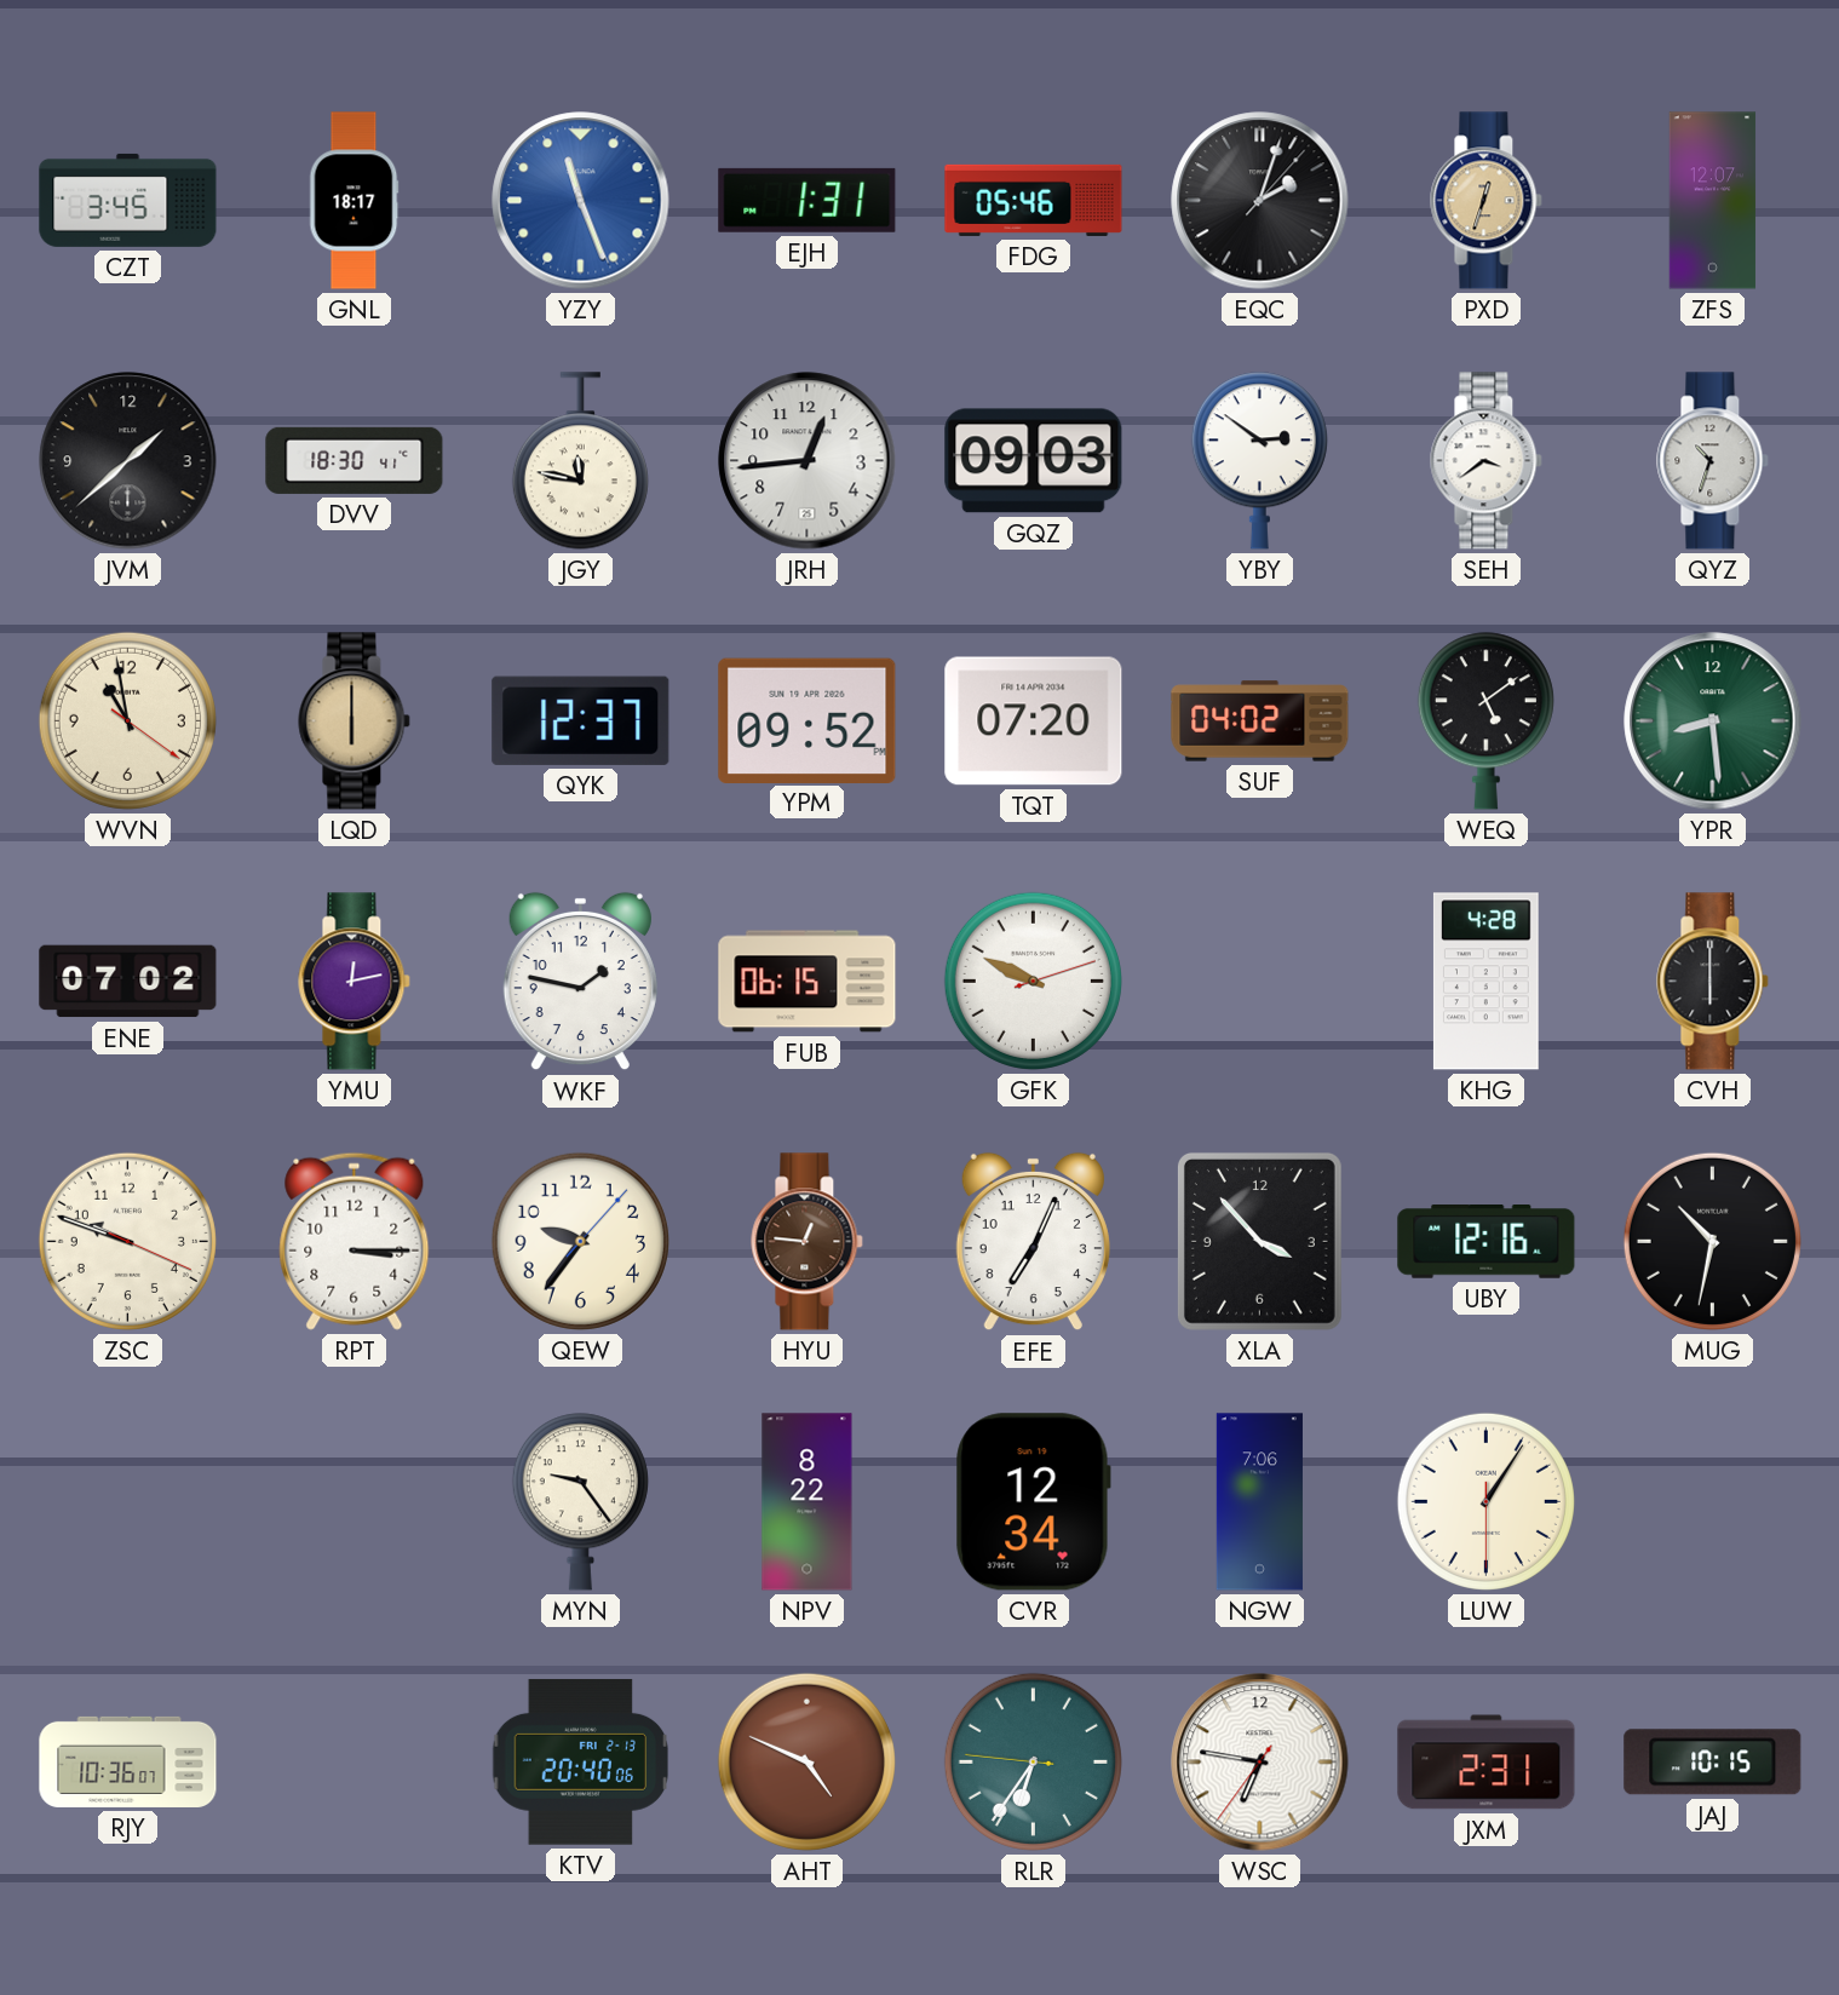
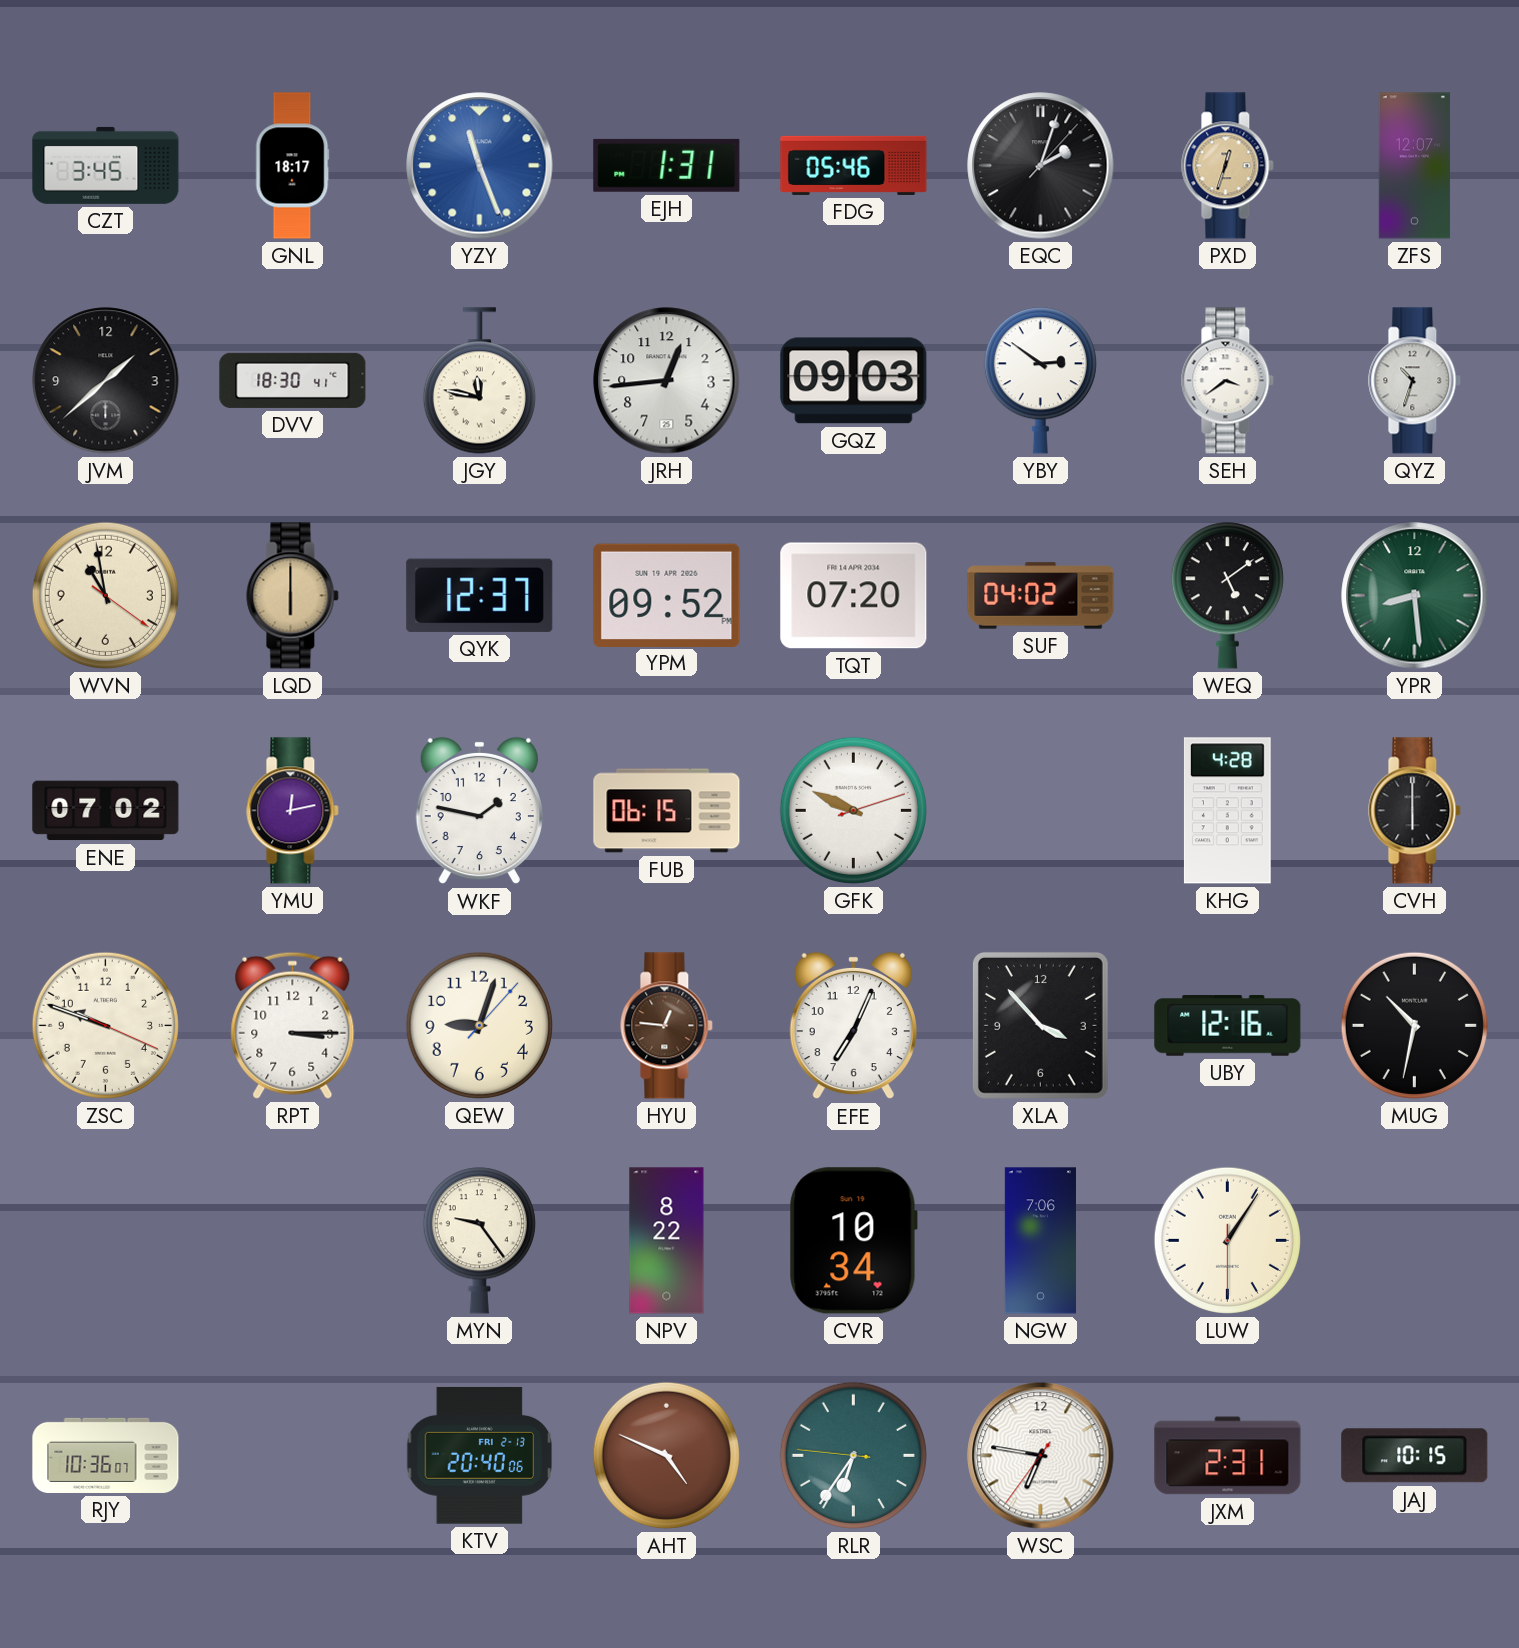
QEW: 9:36 -> 9:03 (479, 1025)
CVR: 12:34 -> 10:34 (853, 1241)
